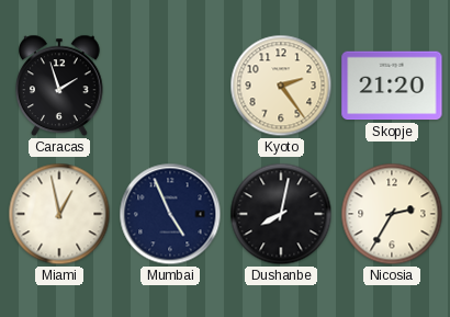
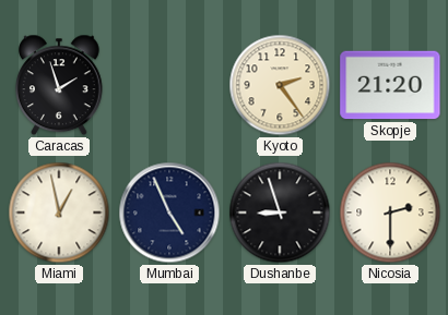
Dushanbe: 8:02 -> 8:57 (280, 213)
Nicosia: 2:35 -> 2:30 (390, 213)
